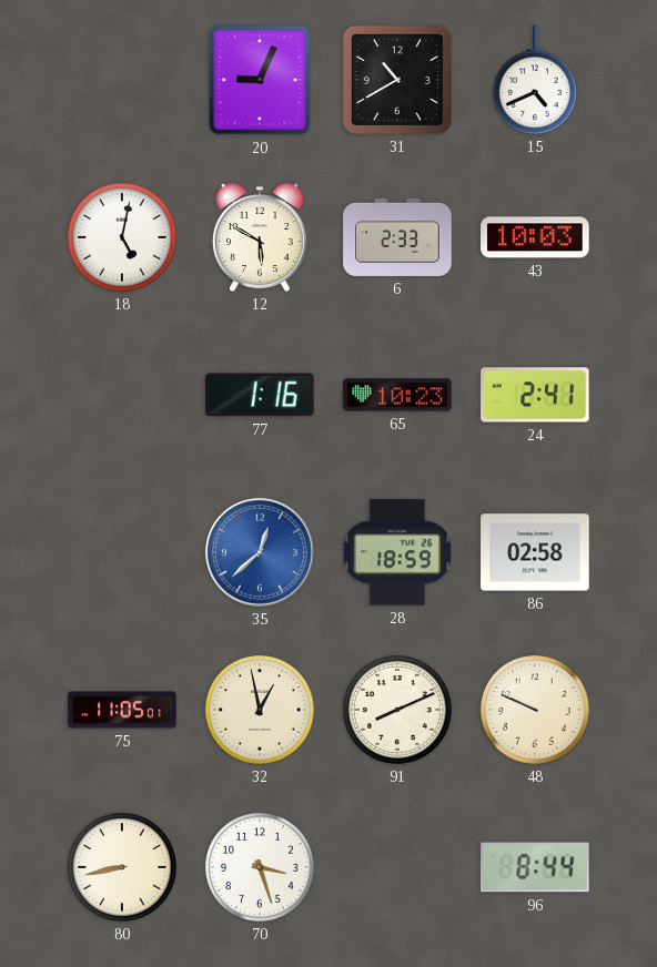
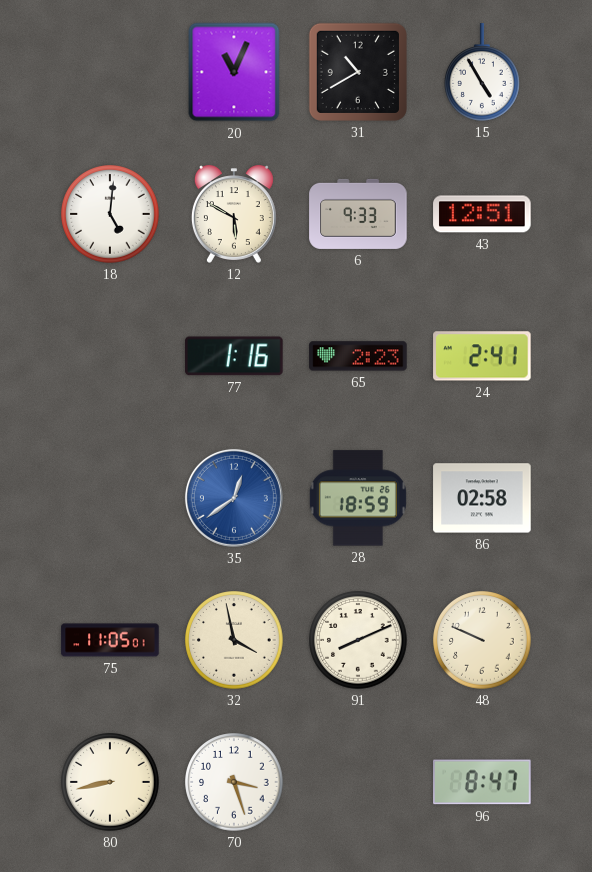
20: 9:04 -> 11:04 (234, 72)
15: 4:41 -> 4:55 (483, 72)
18: 5:02 -> 5:01 (110, 214)
6: 2:33 -> 9:33 (358, 214)
43: 10:03 -> 12:51 (482, 214)
65: 10:23 -> 2:23 (358, 356)
35: 12:38 -> 12:39 (234, 498)
32: 12:58 -> 3:58 (234, 640)
96: 8:44 -> 8:47 (482, 782)
